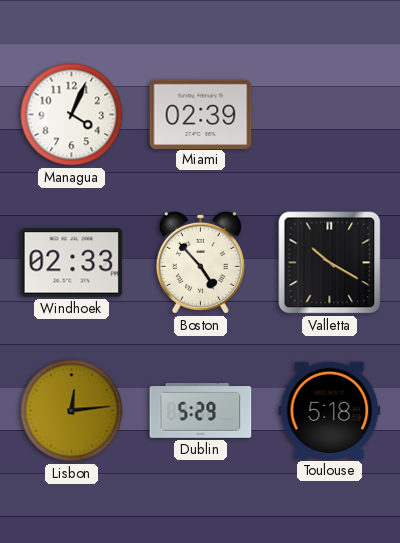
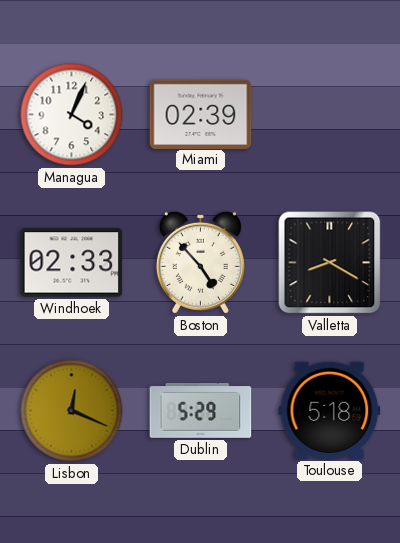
Valletta: 10:20 -> 8:20 (330, 263)
Lisbon: 12:14 -> 12:19 (72, 411)
